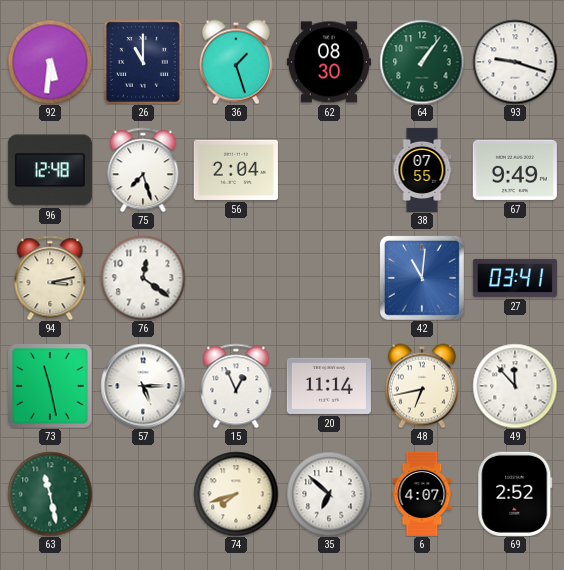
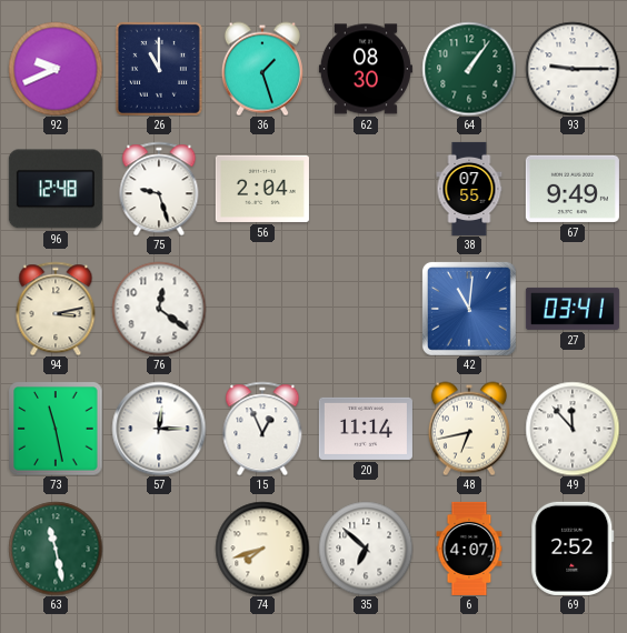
92: 5:31 -> 9:41 (56, 69)
93: 9:18 -> 9:15 (573, 69)
75: 7:27 -> 9:27 (159, 189)
57: 5:15 -> 12:15 (159, 429)
